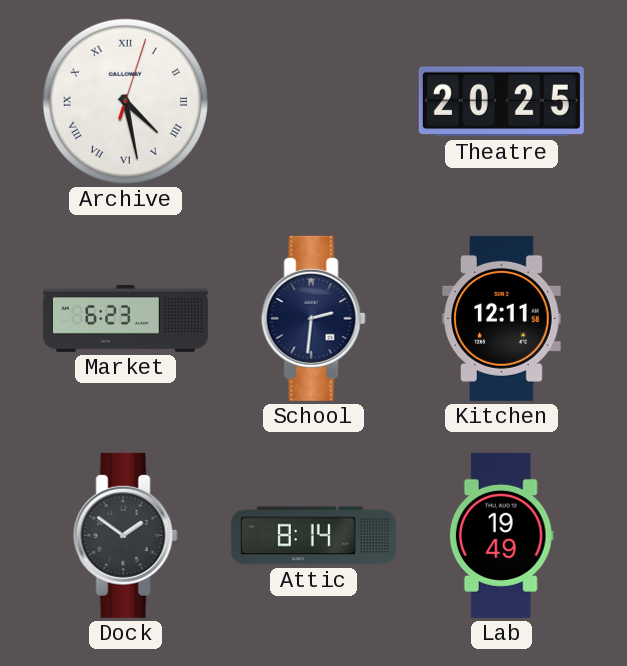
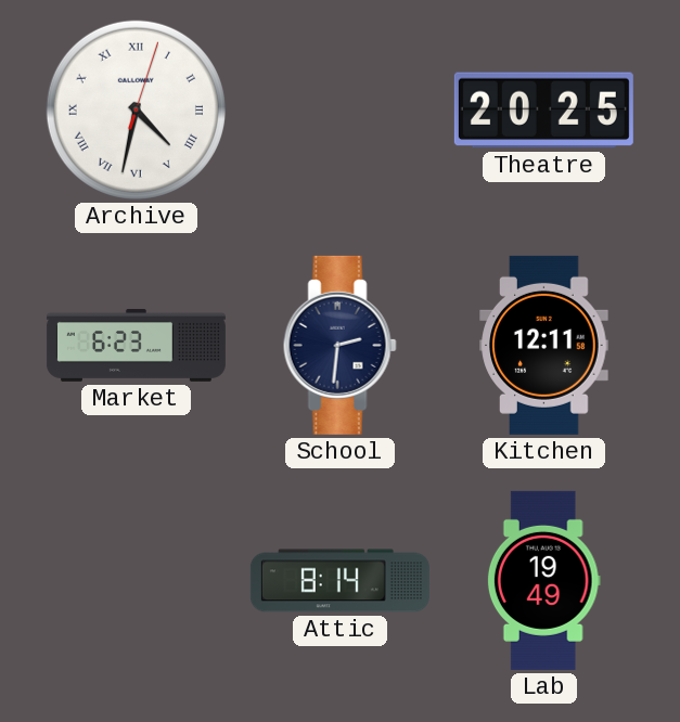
Archive: 4:28 -> 4:32 (136, 109)
Dock: 1:51 -> none (125, 535)
